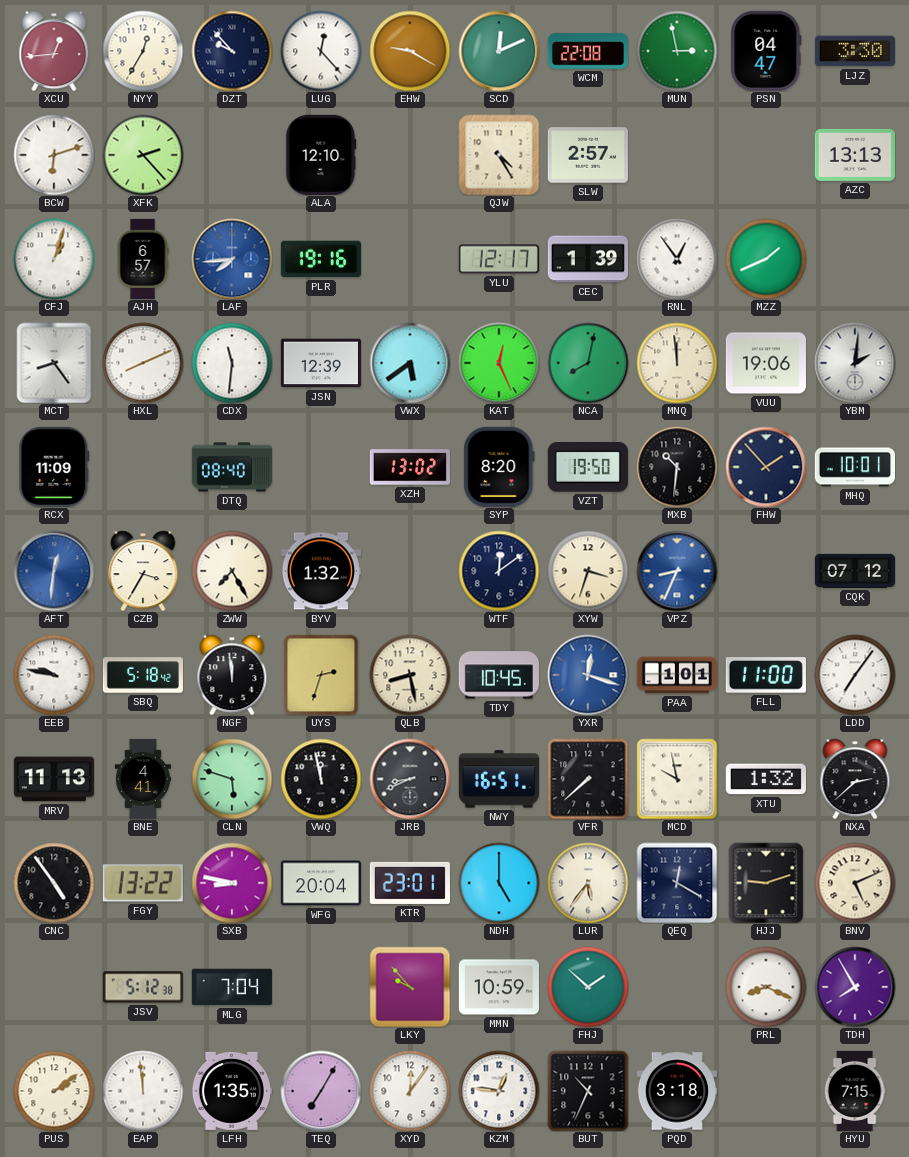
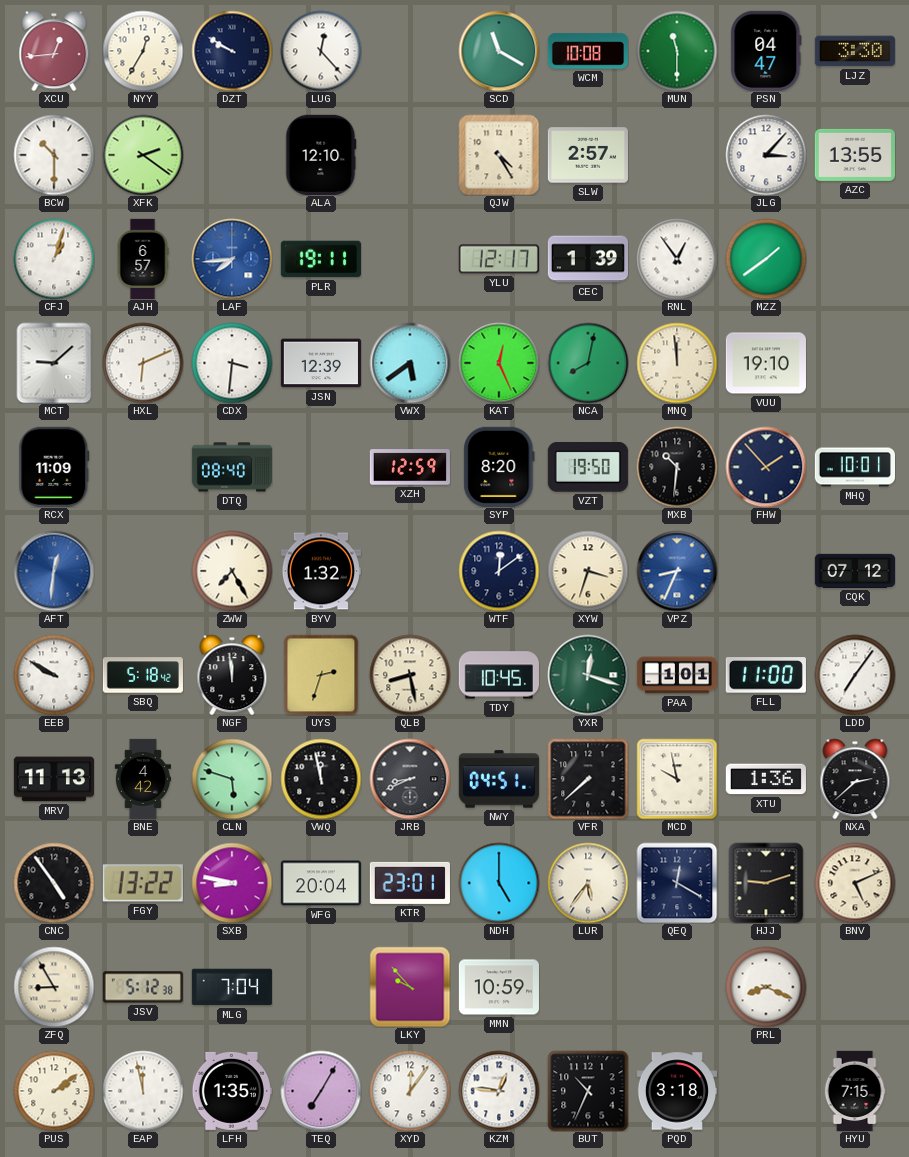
DZT: 9:53 -> 9:50 (232, 51)
EHW: 9:20 -> none (410, 51)
SCD: 12:11 -> 11:20 (499, 51)
WCM: 22:08 -> 10:08 (587, 51)
MUN: 2:58 -> 11:30 (677, 51)
BCW: 6:12 -> 10:30 (54, 155)
XFK: 2:23 -> 2:21 (143, 155)
JLG: none -> 3:07 (766, 155)
AZC: 13:13 -> 13:55 (855, 155)
PLR: 19:16 -> 19:11 (321, 259)
MZZ: 1:41 -> 1:39 (766, 259)
MCT: 8:24 -> 9:08 (54, 363)
HXL: 8:11 -> 6:11 (143, 363)
CDX: 11:31 -> 3:31 (232, 363)
VUU: 19:06 -> 19:10 (766, 363)
YBM: 2:01 -> none (855, 363)
XZH: 13:02 -> 12:59 (410, 467)
CZB: 3:35 -> none (143, 571)
EEB: 9:47 -> 9:50 (54, 675)
YXR dial: blue -> green (588, 675)
BNE: 4:41 -> 4:42 (142, 778)
NWY: 16:51 -> 04:51 (499, 779)
XTU: 1:32 -> 1:36 (766, 779)
ZFQ: none -> 8:55 (54, 987)
FHJ: 1:52 -> none (588, 987)
TDH: 7:55 -> none (855, 987)
EAP: 11:59 -> 11:58 (143, 1091)
